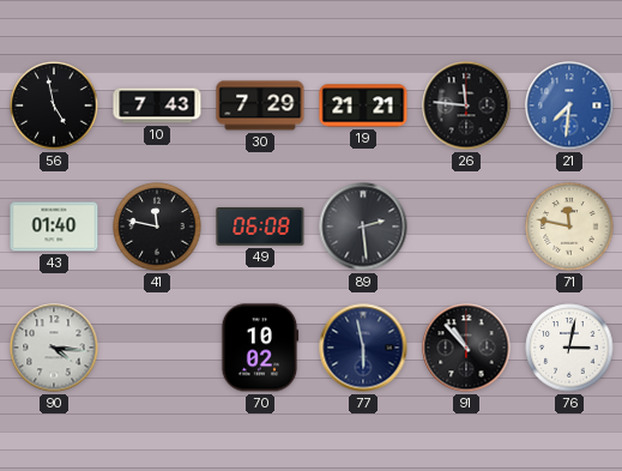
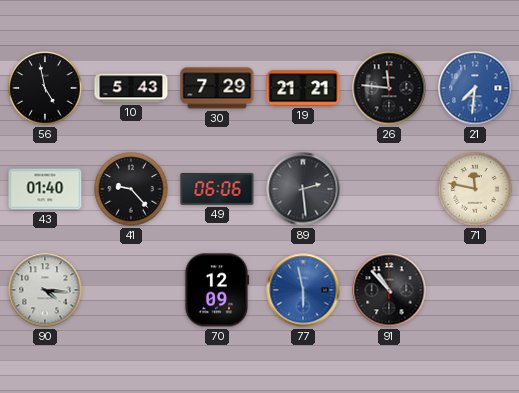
10: 7:43 -> 5:43 (131, 88)
41: 11:47 -> 9:23 (131, 189)
49: 06:08 -> 06:06 (217, 190)
70: 10:02 -> 12:09 (217, 290)
77 dial: navy -> blue (303, 290)
76: 3:02 -> none (569, 348)
